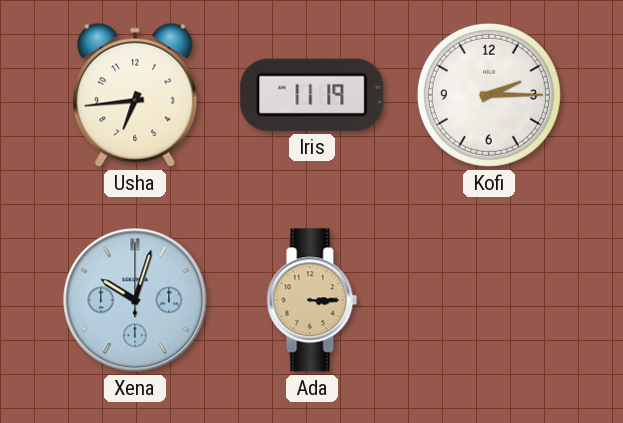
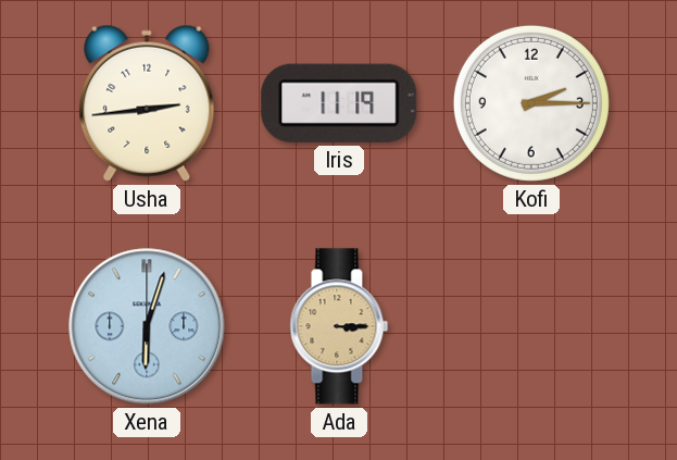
Usha: 6:44 -> 2:44 (147, 103)
Xena: 10:03 -> 6:03 (147, 326)
